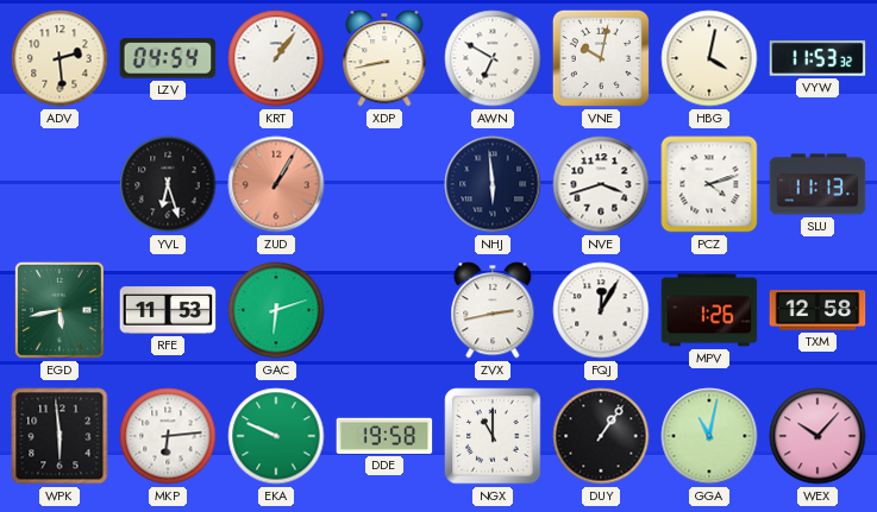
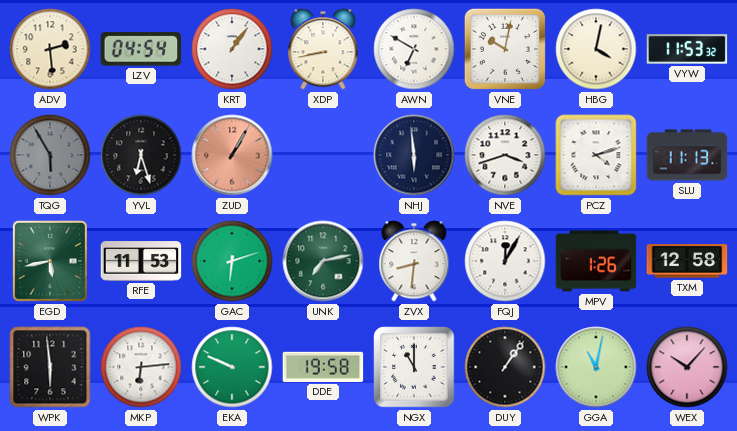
TQG: none -> 5:55 (50, 155)
UNK: none -> 7:13 (323, 261)
ZVX: 2:43 -> 8:31 (414, 261)
